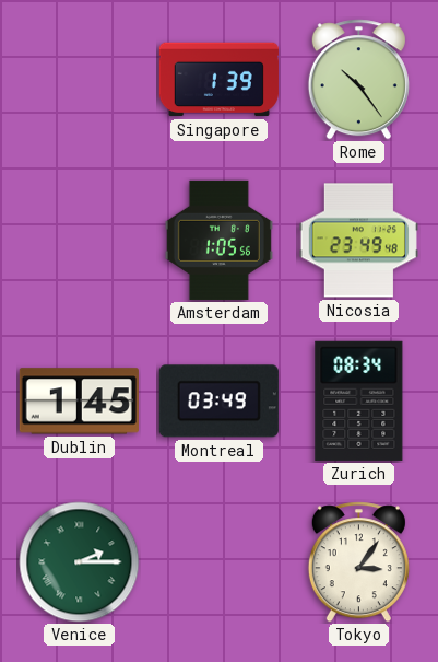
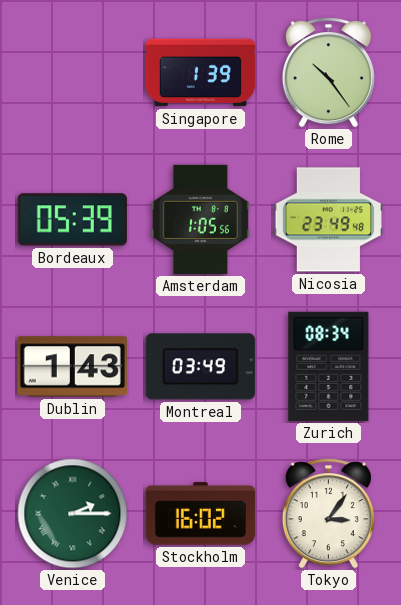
Bordeaux: none -> 05:39 (72, 220)
Dublin: 1:45 -> 1:43 (72, 367)
Stockholm: none -> 16:02 (200, 514)
